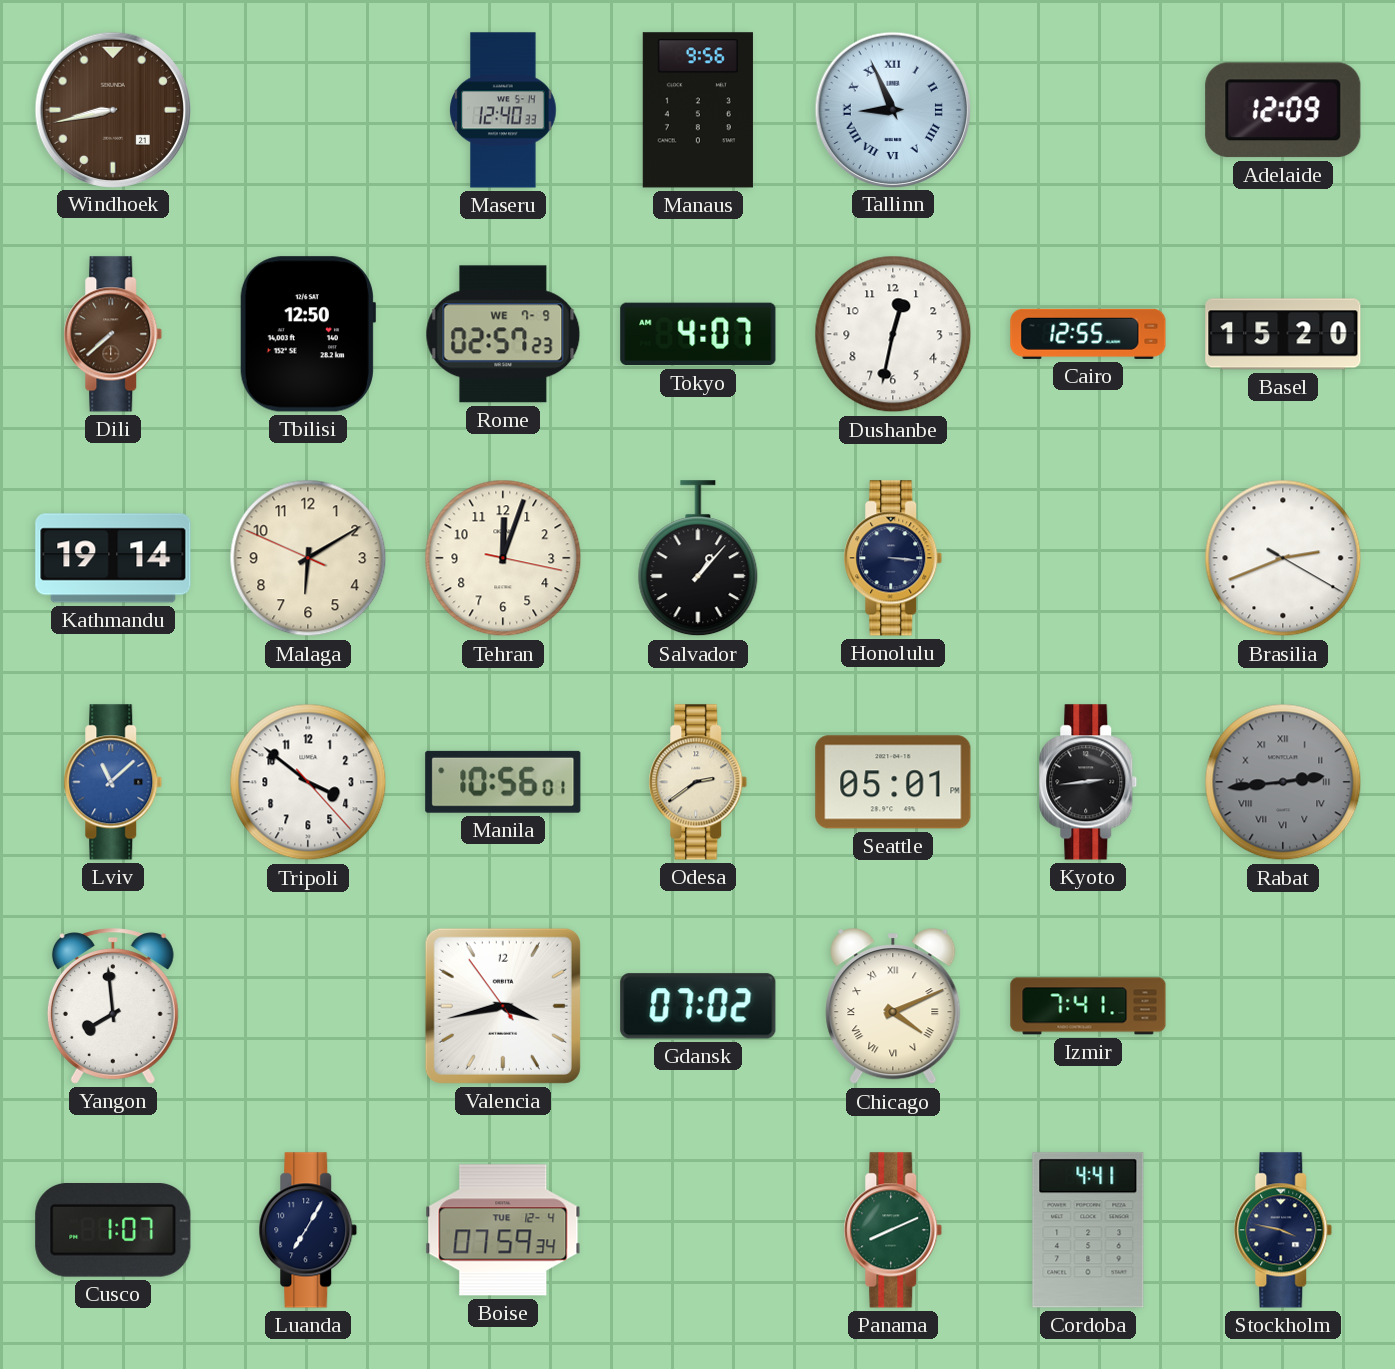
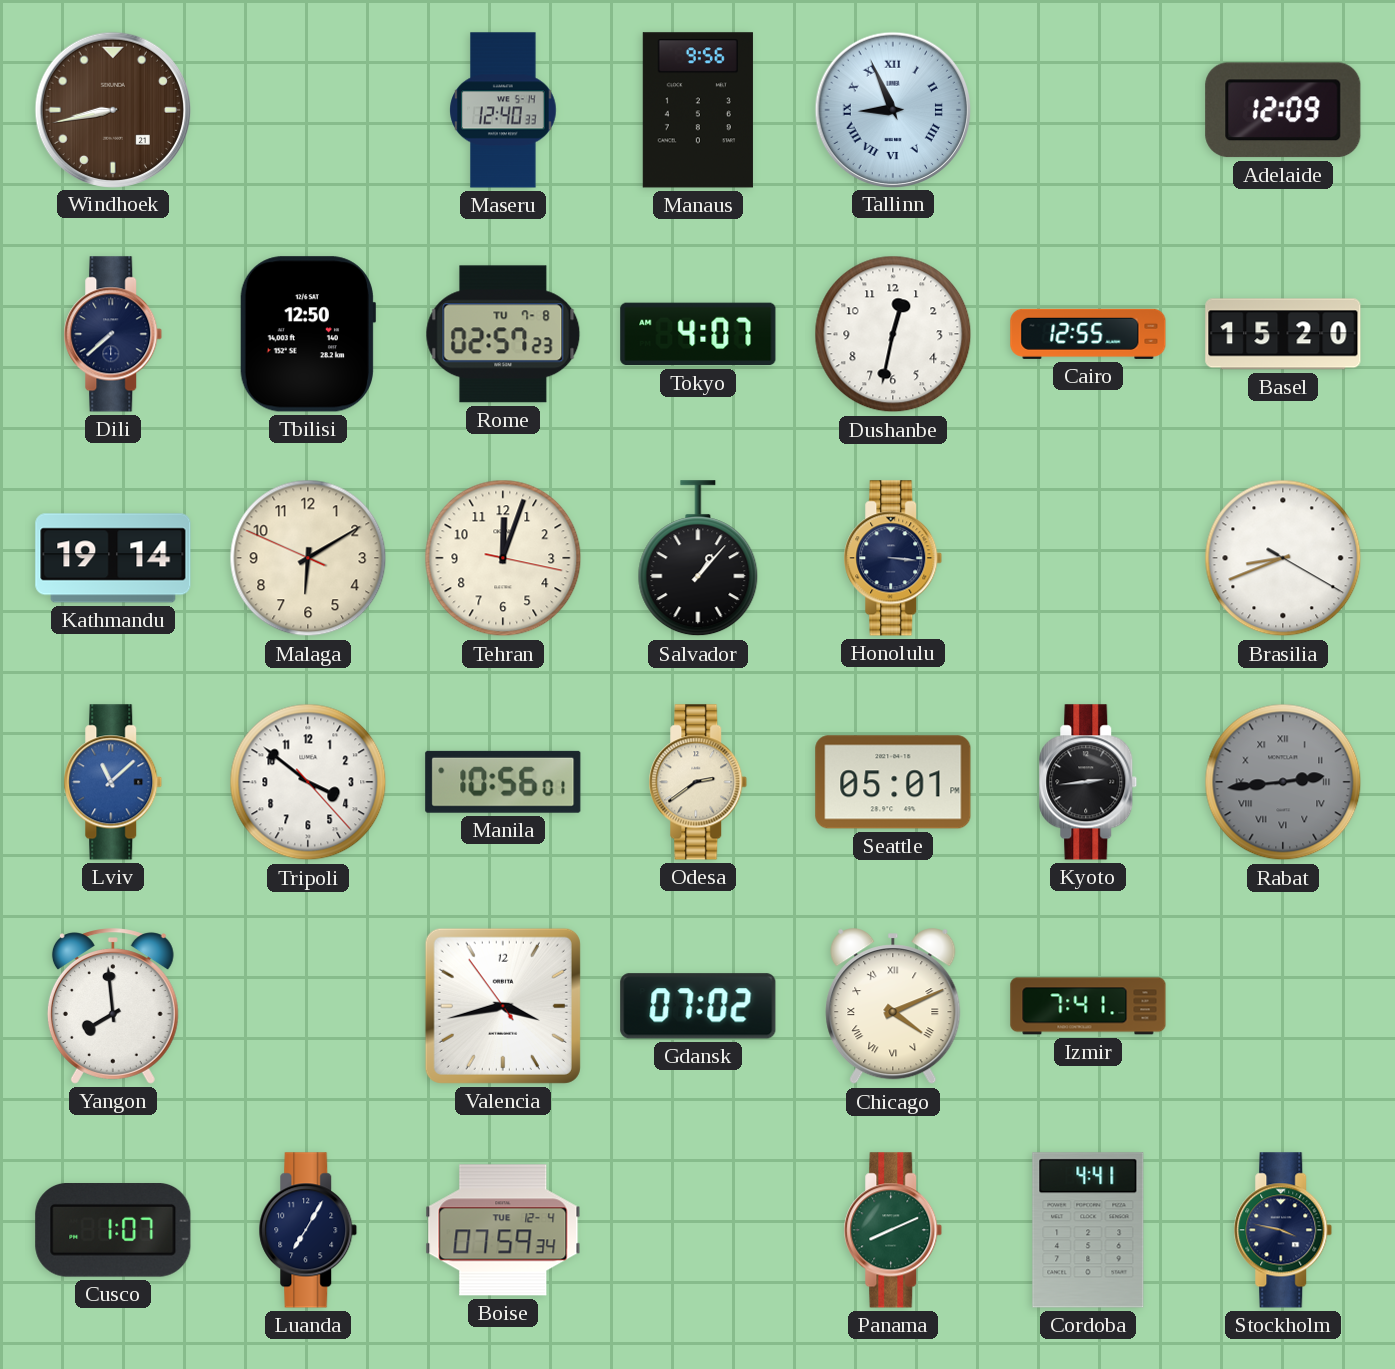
Dili dial: brown -> navy (113, 334)
Rome date: WE 7-9 -> TU 7-8 (503, 334)
Brasilia: 2:41 -> 8:41 (1283, 558)
